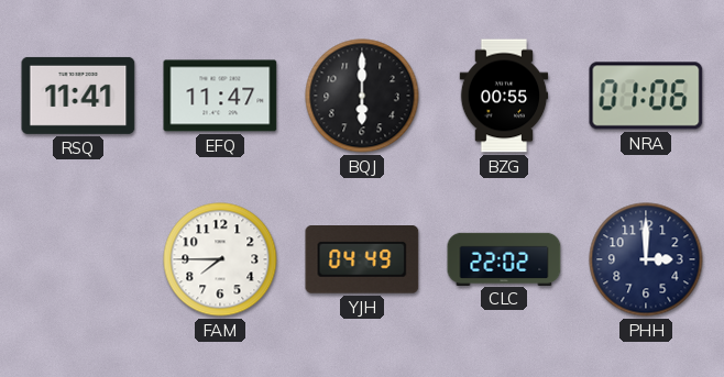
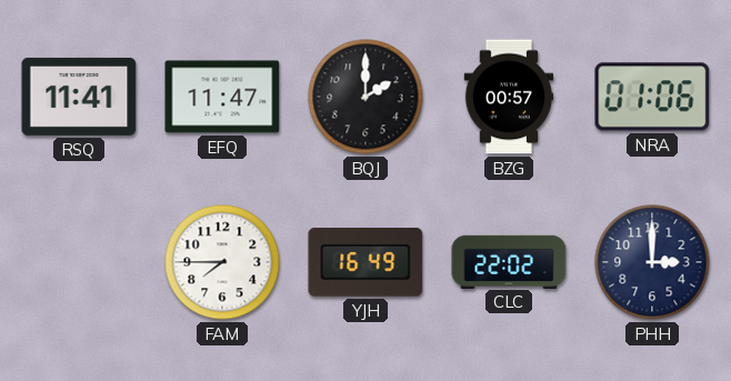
BQJ: 6:00 -> 2:00 (365, 97)
BZG: 00:55 -> 00:57 (509, 97)
YJH: 04:49 -> 16:49 (365, 262)
